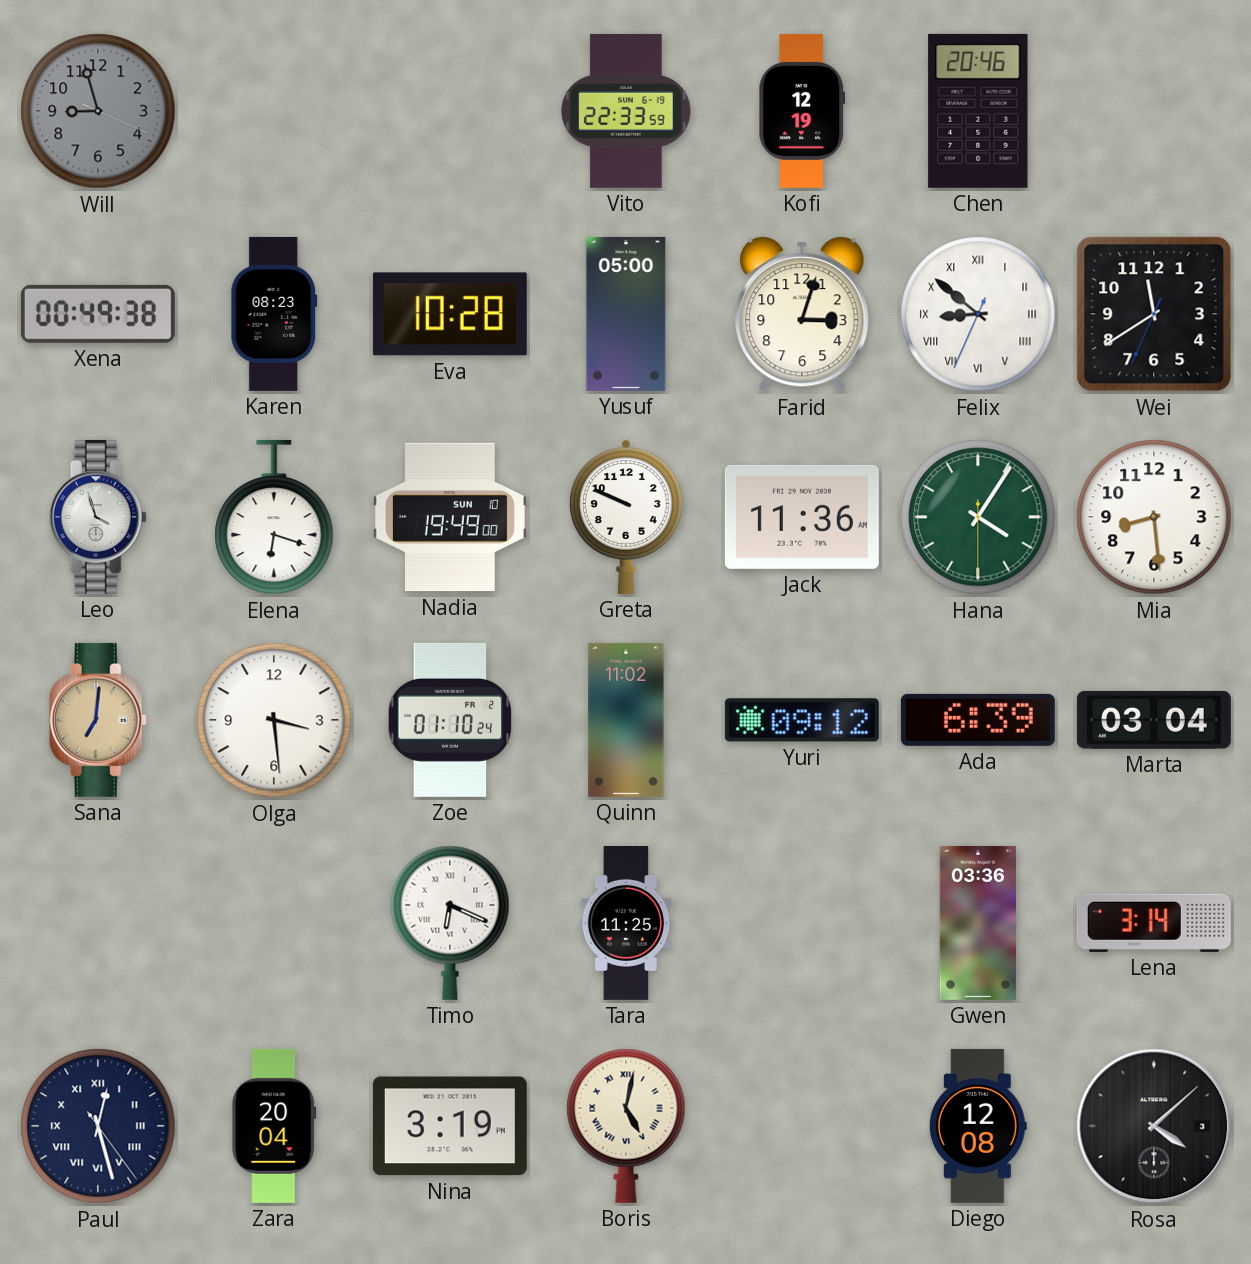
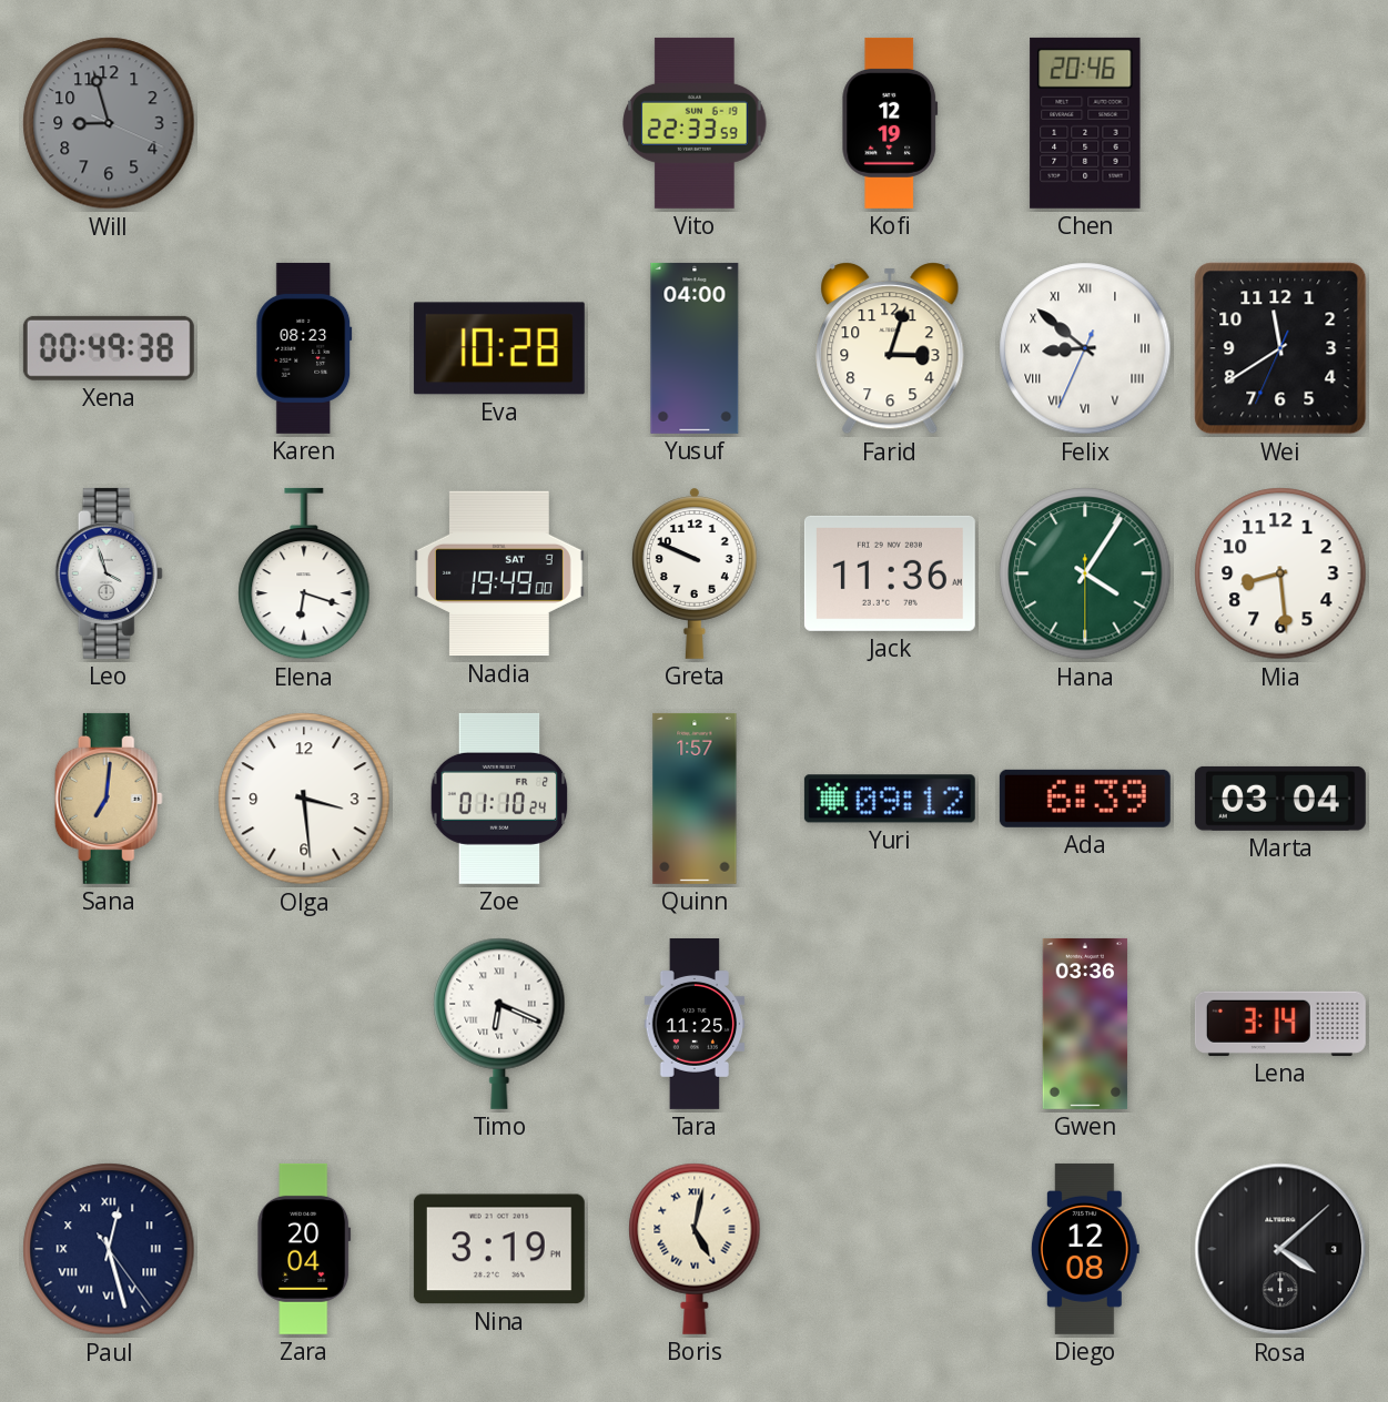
Yusuf: 05:00 -> 04:00 (695, 348)
Nadia date: SUN 10 -> SAT 9 (499, 573)
Quinn: 11:02 -> 1:57 (695, 799)
